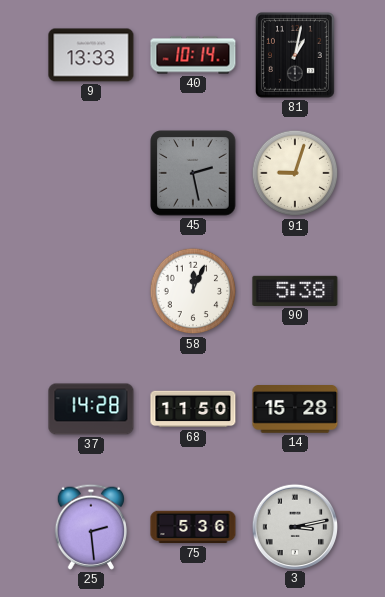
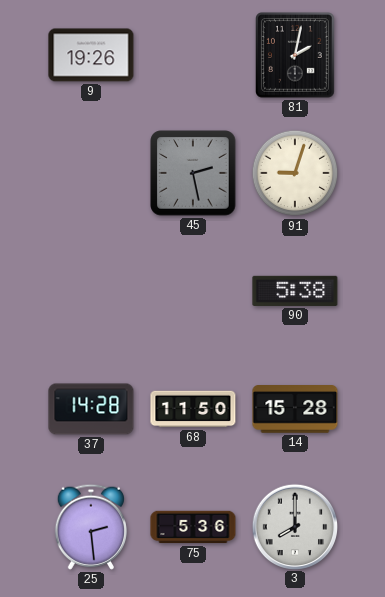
9: 13:33 -> 19:26 (91, 55)
40: 10:14 -> none (193, 55)
81: 1:02 -> 2:02 (296, 56)
58: 12:04 -> none (193, 291)
3: 3:13 -> 8:00 (294, 526)
